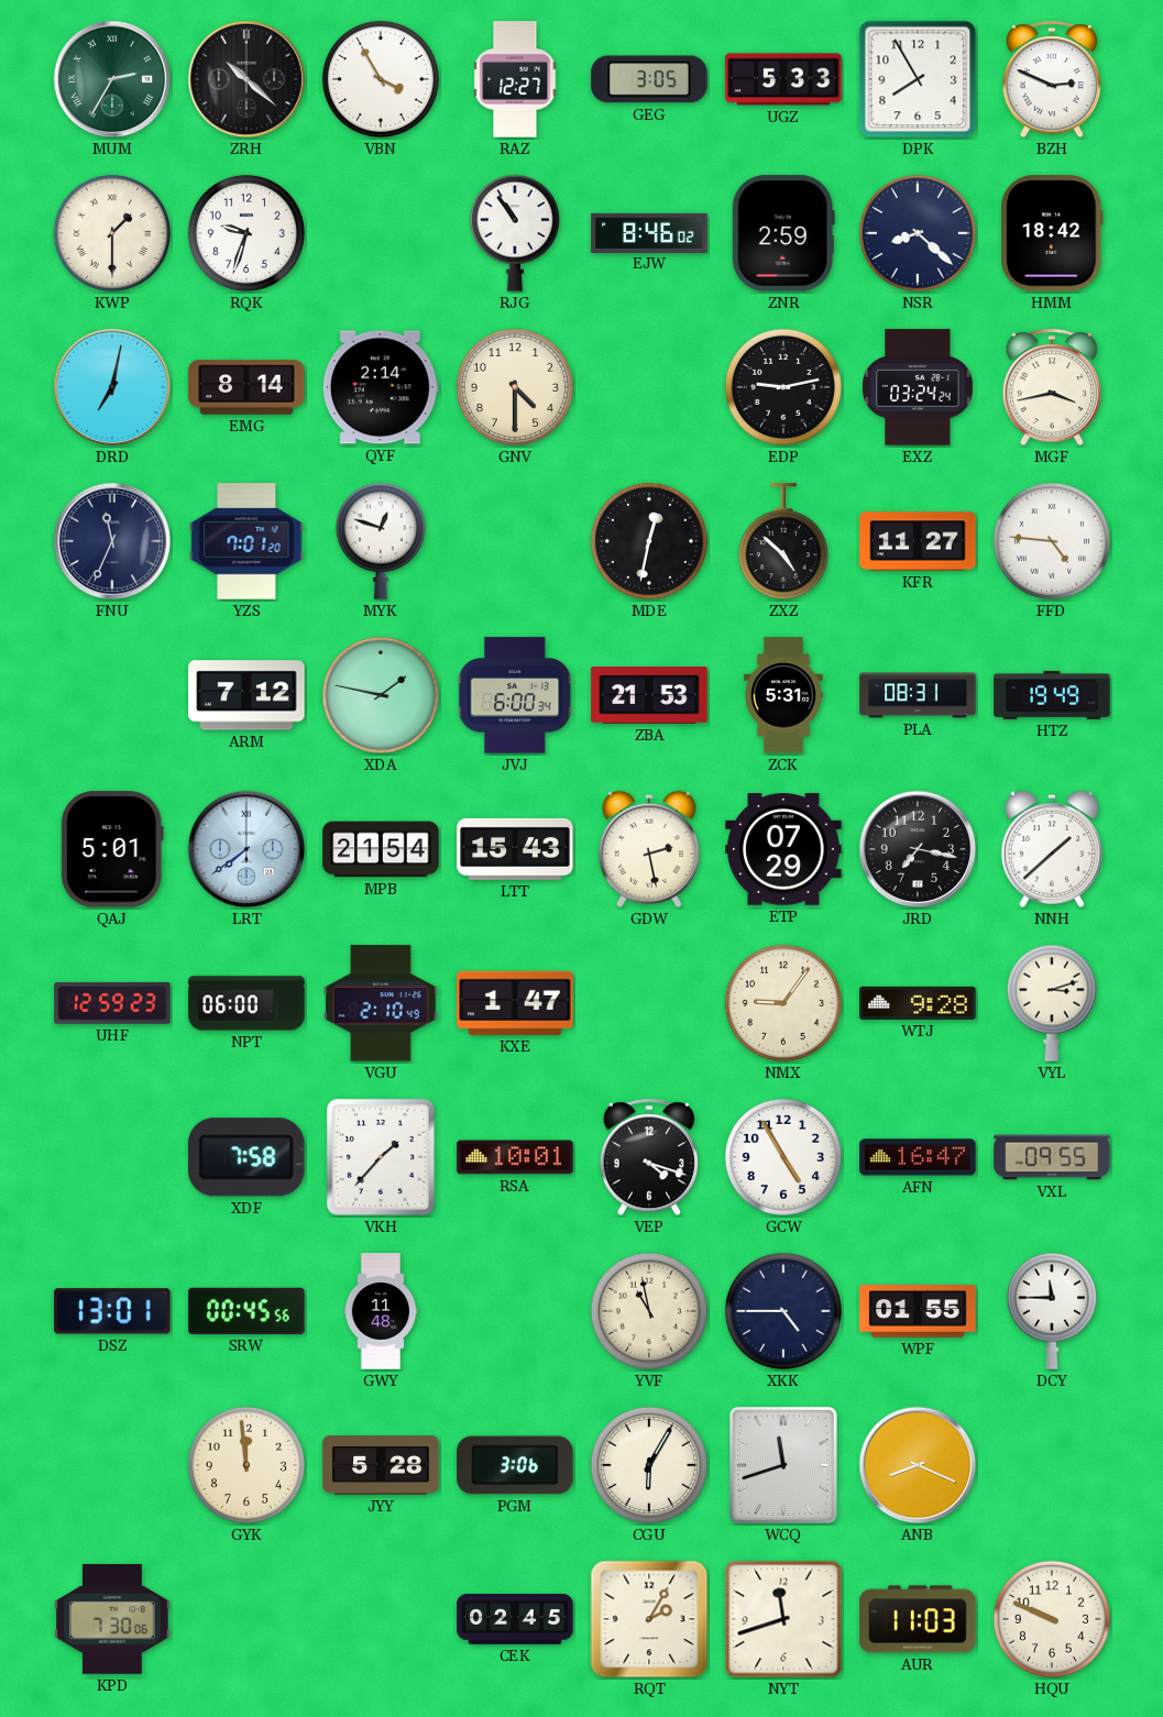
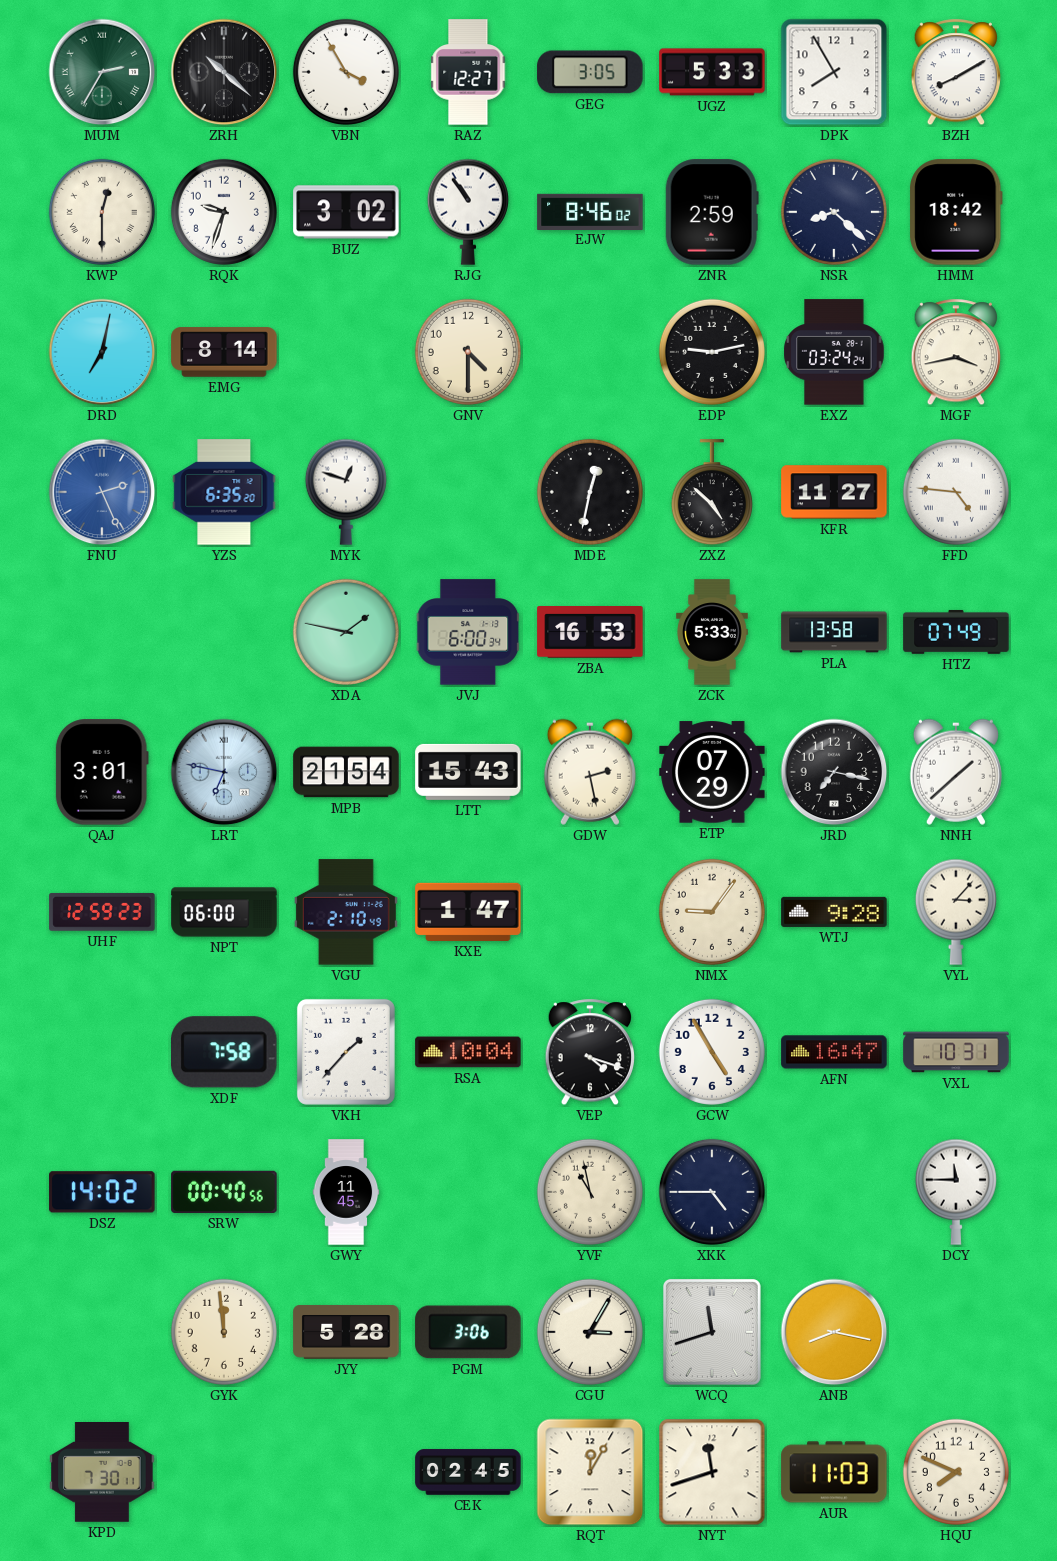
BZH: 2:49 -> 8:10 (955, 73)
KWP: 1:30 -> 12:30 (102, 212)
BUZ: none -> 3:02 (346, 212)
QYF: 2:14 -> none (381, 387)
FNU: 11:34 -> 2:26 (102, 492)
FNU dial: navy -> blue (102, 492)
YZS: 7:01 -> 6:35 (224, 492)
ARM: 7:12 -> none (246, 695)
ZBA: 21:53 -> 16:53 (590, 633)
ZCK: 5:31 -> 5:33 (713, 632)
PLA: 08:31 -> 13:58 (834, 632)
HTZ: 19:49 -> 07:49 (956, 632)
QAJ: 5:01 -> 3:01 (102, 772)
LRT: 7:39 -> 6:47 (224, 772)
VYL: 3:12 -> 3:07 (956, 912)
RSA: 10:01 -> 10:04 (468, 1052)
VXL: 09:55 -> 10:31 (956, 1052)
DSZ: 13:01 -> 14:02 (102, 1192)
SRW: 00:45 -> 00:40 (224, 1192)
GWY: 11:48 -> 11:45 (346, 1192)
WPF: 01:55 -> none (918, 1311)
CGU: 6:05 -> 3:05 (590, 1332)
ANB: 8:19 -> 8:17 (834, 1332)
KPD: 7:30:06 -> 7:30:11 (102, 1473)
RQT: 2:05 -> 12:05 (590, 1472)
HQU: 9:49 -> 7:49 (956, 1472)
